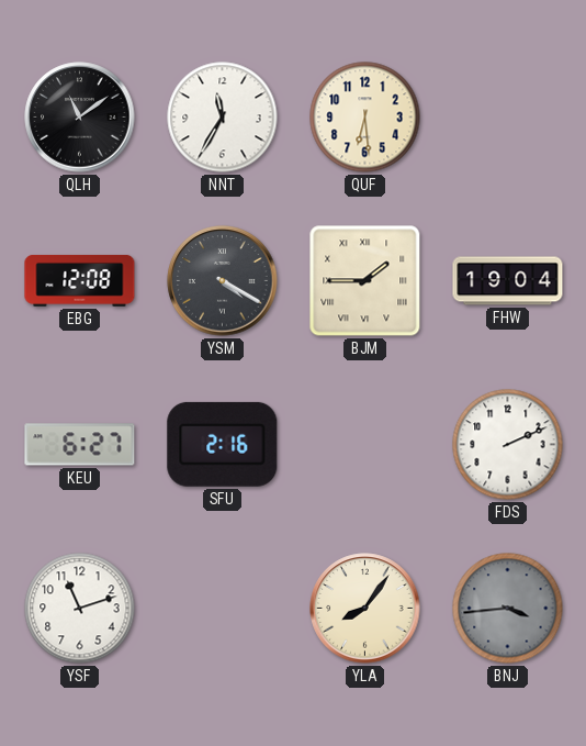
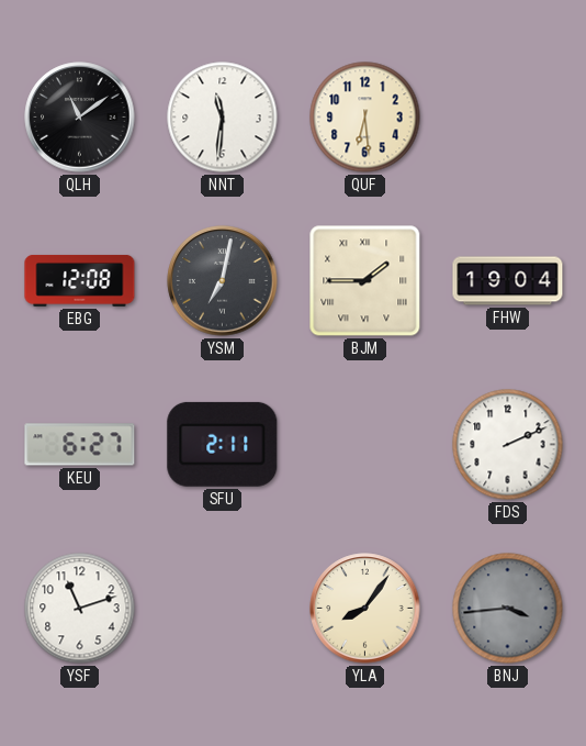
NNT: 11:35 -> 11:31 (223, 118)
YSM: 4:20 -> 7:02 (223, 281)
SFU: 2:16 -> 2:11 (223, 444)
